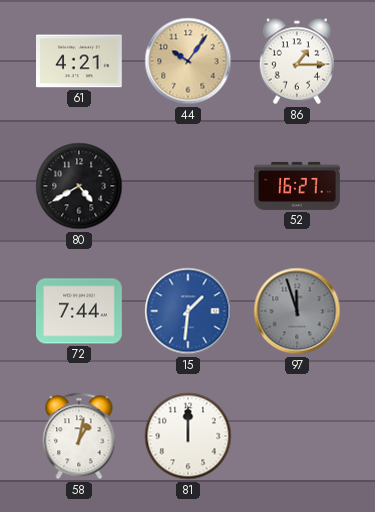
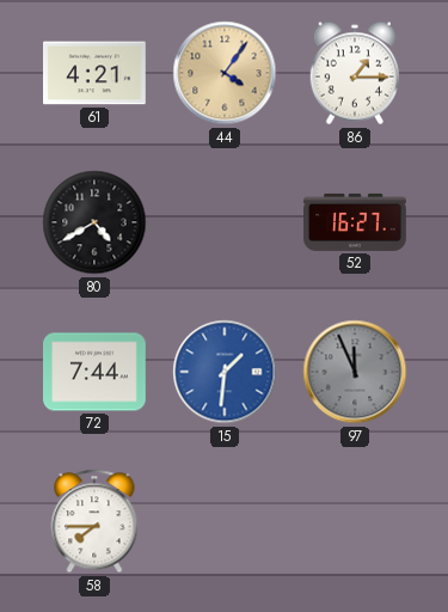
44: 10:06 -> 4:06 (225, 73)
97: 11:57 -> 11:56 (355, 372)
58: 1:02 -> 7:45 (94, 521)
81: 12:00 -> none (188, 436)
